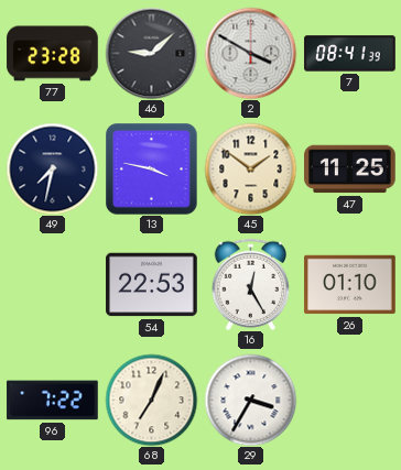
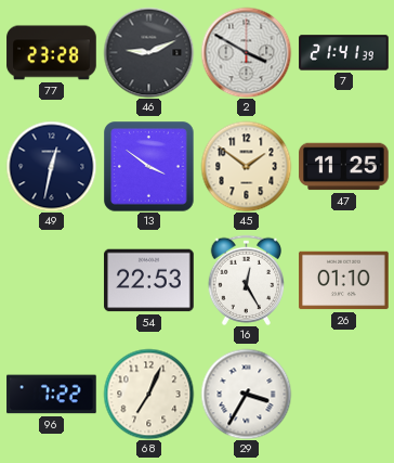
46: 9:08 -> 9:11 (148, 52)
7: 08:41 -> 21:41 (344, 53)
49: 7:32 -> 12:32 (51, 166)
13: 3:47 -> 3:51 (148, 166)
